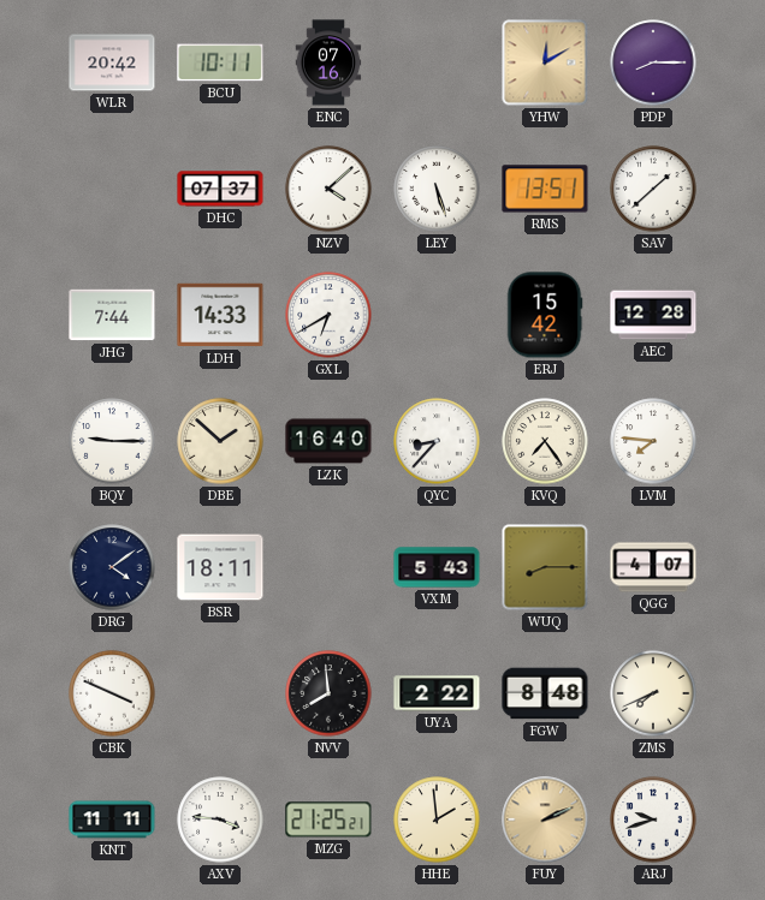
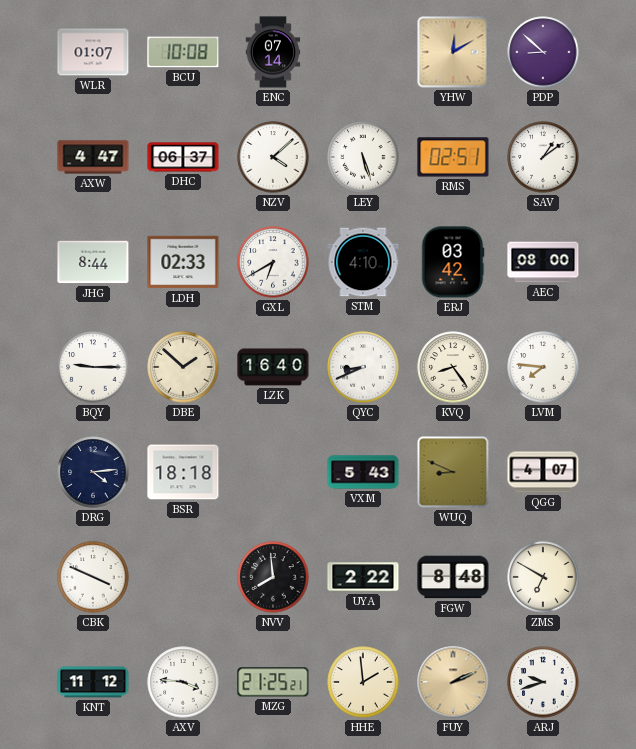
WLR: 20:42 -> 01:07 (93, 52)
BCU: 10:11 -> 10:08 (183, 52)
ENC: 07:16 -> 07:14 (273, 52)
PDP: 8:15 -> 8:52 (543, 52)
AXW: none -> 4:47 (93, 157)
DHC: 07:37 -> 06:37 (183, 157)
RMS: 13:51 -> 02:51 (453, 157)
SAV: 1:38 -> 1:09 (543, 157)
JHG: 7:44 -> 8:44 (93, 262)
LDH: 14:33 -> 02:33 (183, 262)
STM: none -> 4:10 (363, 262)
ERJ: 15:42 -> 03:42 (453, 262)
AEC: 12:28 -> 08:00 (543, 262)
QYC: 8:37 -> 8:41 (363, 367)
KVQ: 7:24 -> 8:24 (453, 367)
DRG: 4:09 -> 4:14 (93, 472)
BSR: 18:11 -> 18:18 (183, 472)
WUQ: 8:15 -> 8:49 (453, 472)
ZMS: 7:41 -> 6:50 (543, 577)
KNT: 11:11 -> 11:12 (93, 682)
